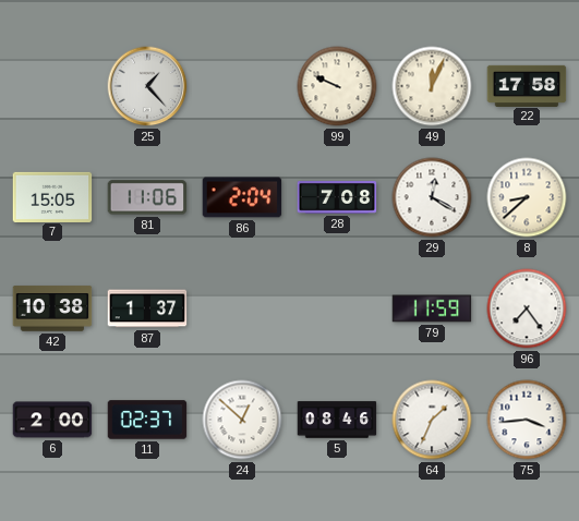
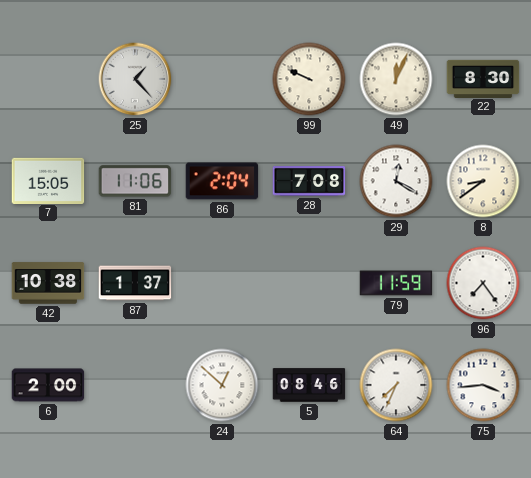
22: 17:58 -> 8:30 (483, 78)
8: 8:38 -> 8:39 (483, 181)
11: 02:37 -> none (147, 420)
64: 1:34 -> 7:34 (396, 385)
